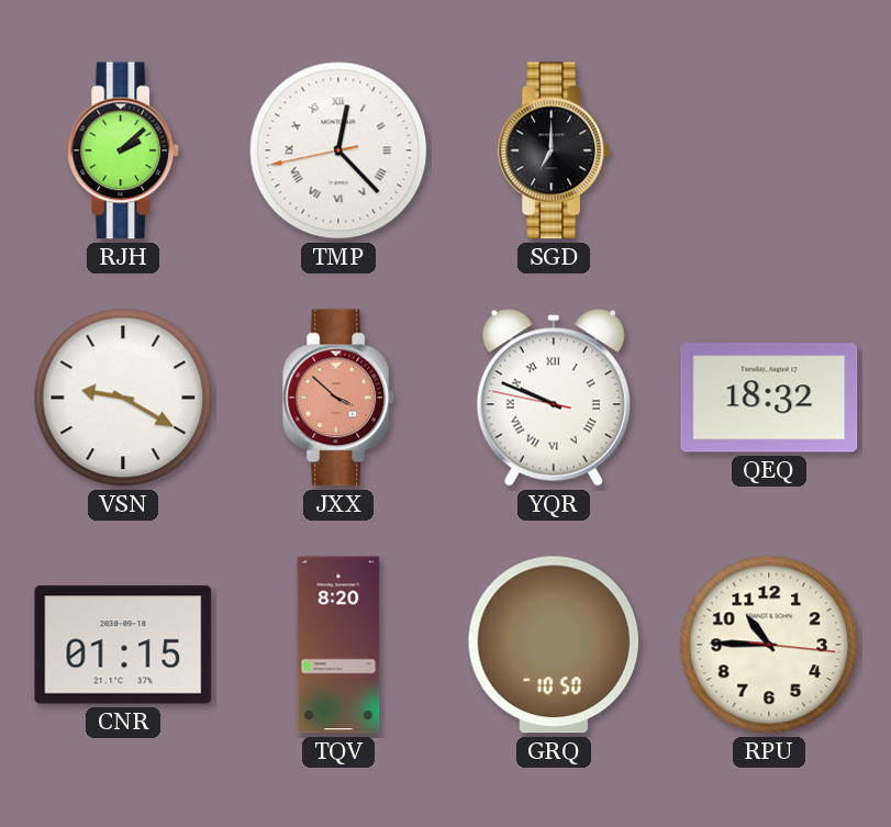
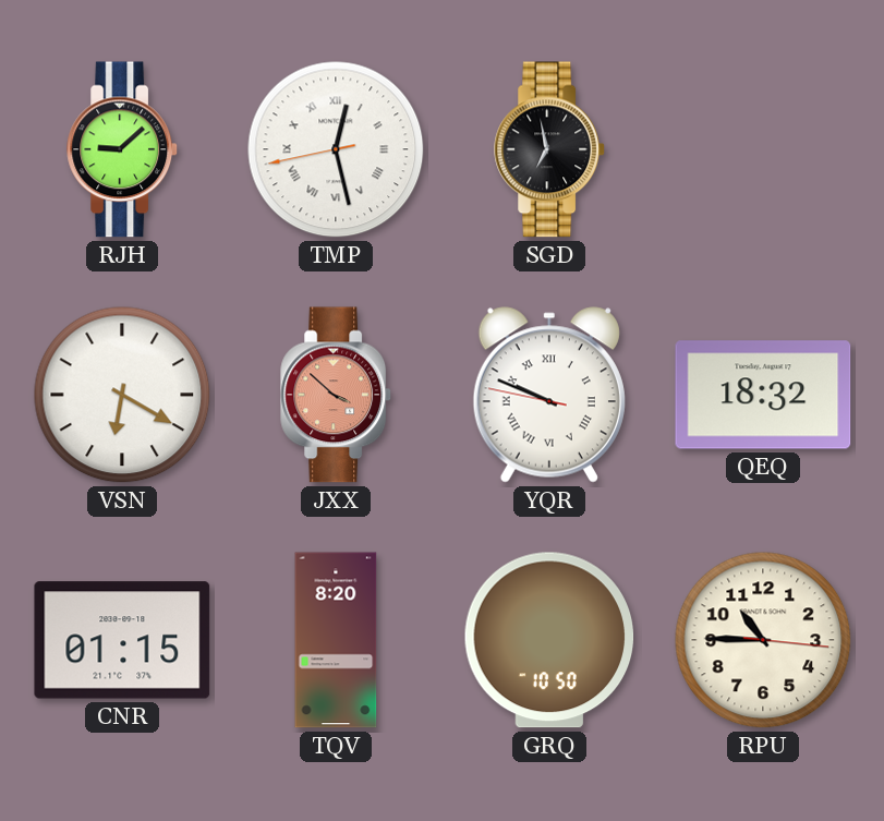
RJH: 2:08 -> 9:08 (123, 149)
TMP: 12:22 -> 12:27 (336, 149)
SGD: 7:00 -> 6:58 (550, 149)
VSN: 9:20 -> 6:20 (122, 395)
